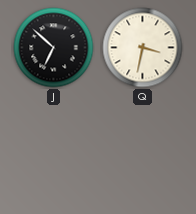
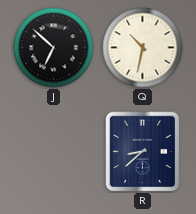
Q: 3:32 -> 10:32 (143, 48)
R: none -> 8:38 (143, 152)
